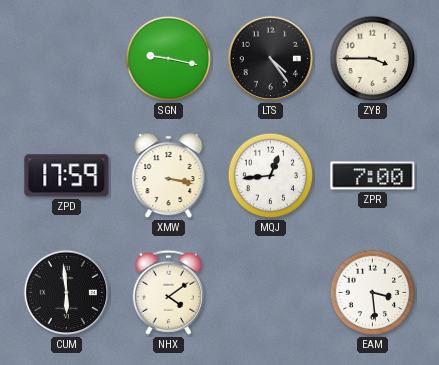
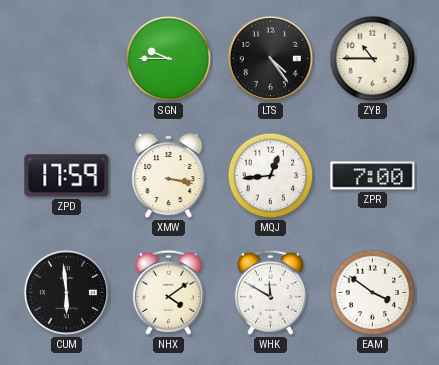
SGN: 9:17 -> 9:45 (169, 59)
ZYB: 3:45 -> 10:45 (373, 59)
WHK: none -> 11:50 (270, 292)
EAM: 3:29 -> 3:51 (373, 293)
